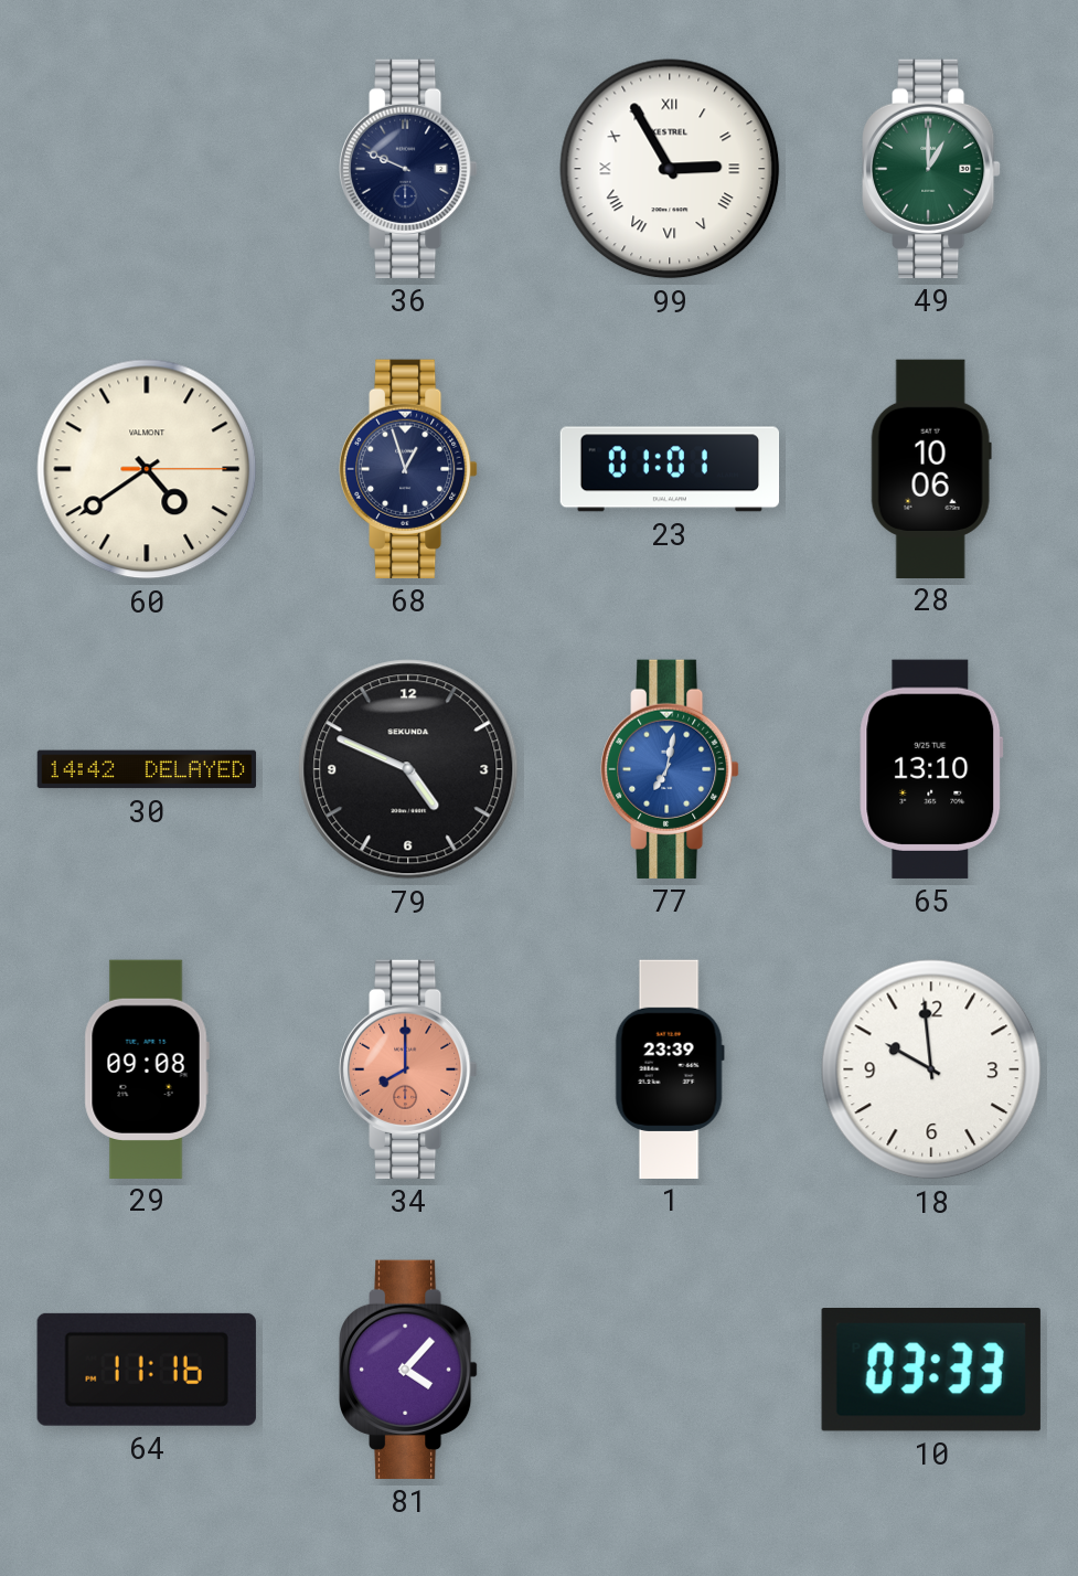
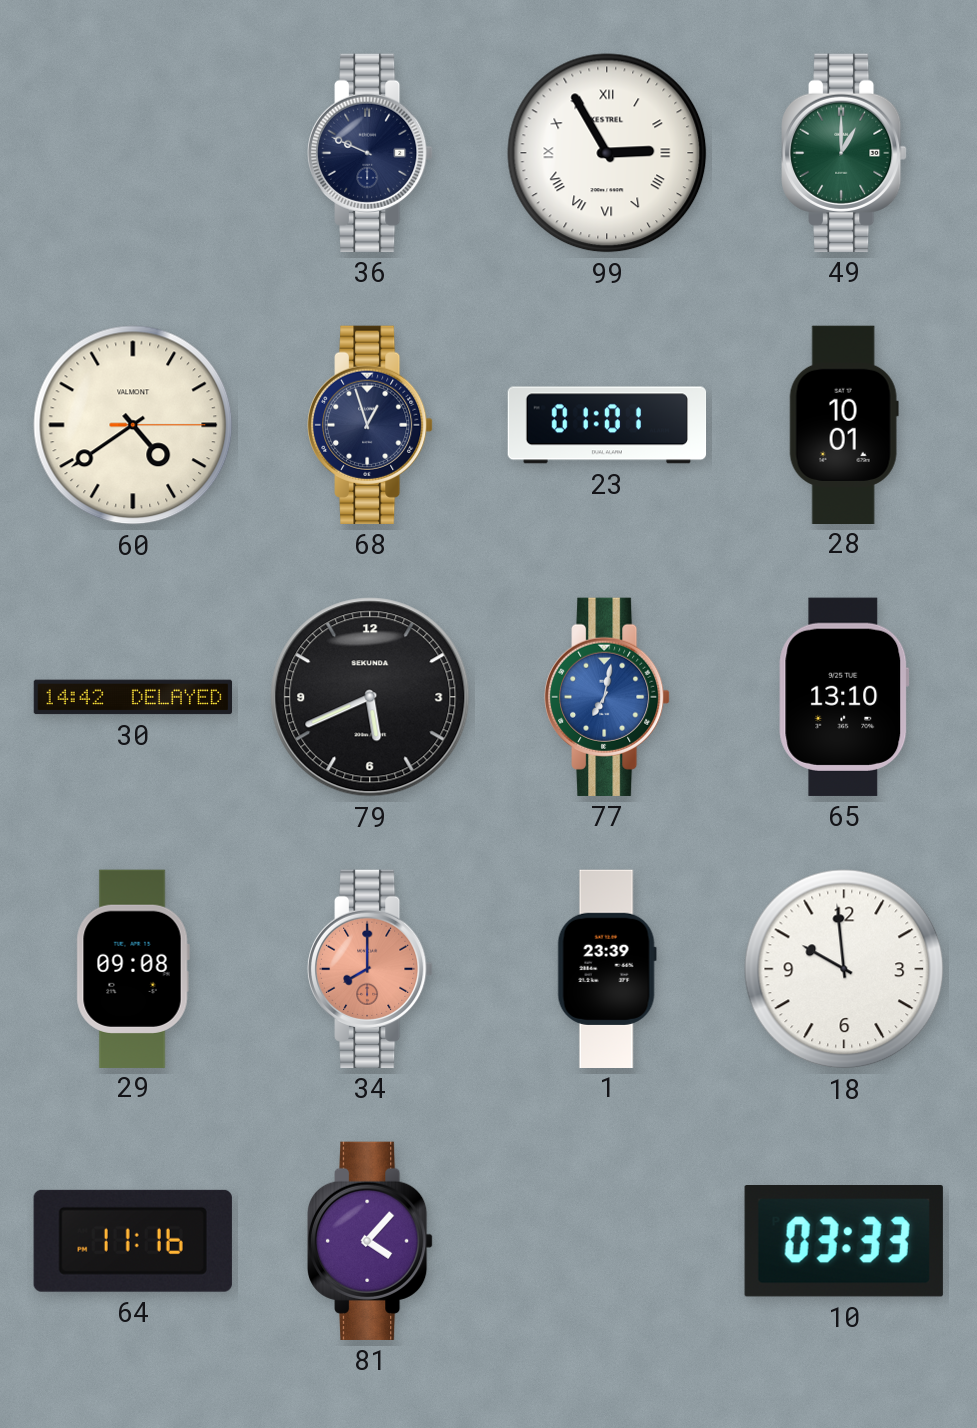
28: 10:06 -> 10:01 (844, 424)
79: 4:49 -> 5:41 (370, 697)
